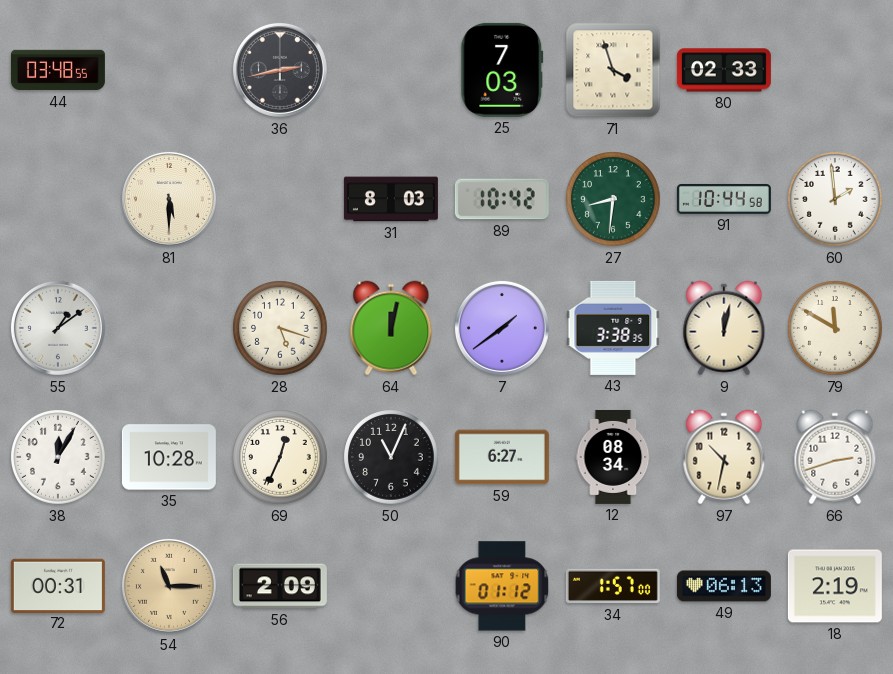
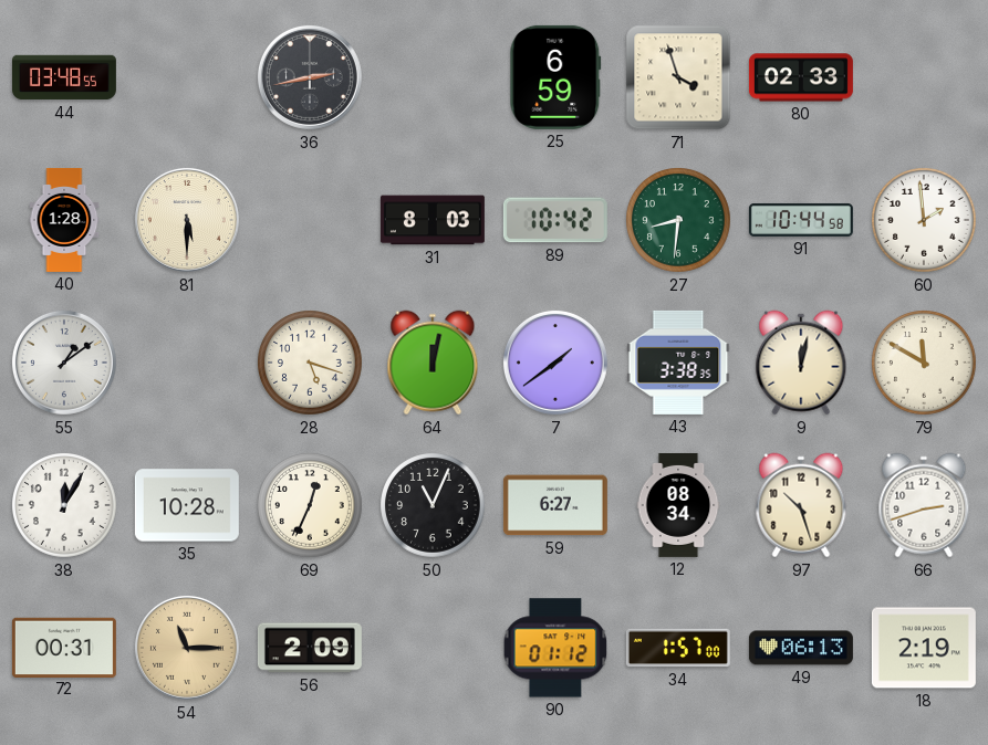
25: 7:03 -> 6:59 (555, 77)
40: none -> 1:28 (64, 220)
97: 10:32 -> 10:27 (801, 505)
